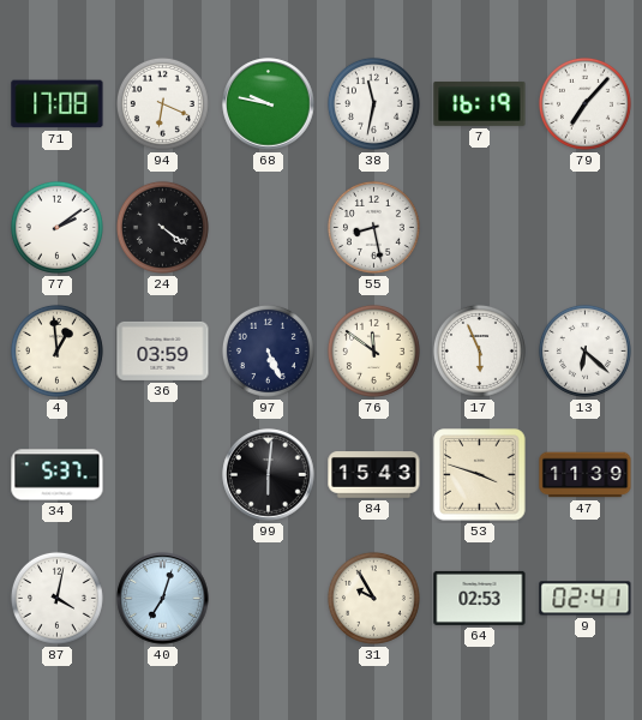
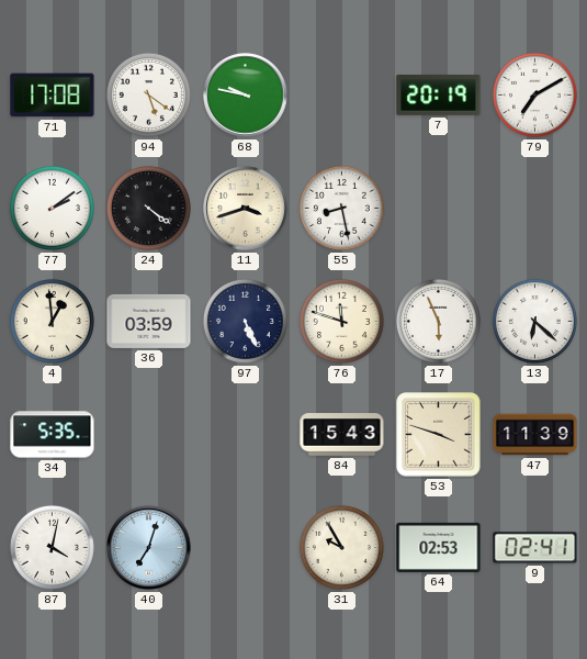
94: 6:19 -> 5:21 (148, 94)
38: 11:32 -> none (373, 103)
7: 16:19 -> 20:19 (439, 94)
79: 7:07 -> 7:10 (534, 94)
11: none -> 3:42 (246, 209)
76: 11:51 -> 11:48 (341, 321)
34: 5:37 -> 5:35 (53, 435)
99: 6:01 -> none (269, 475)
